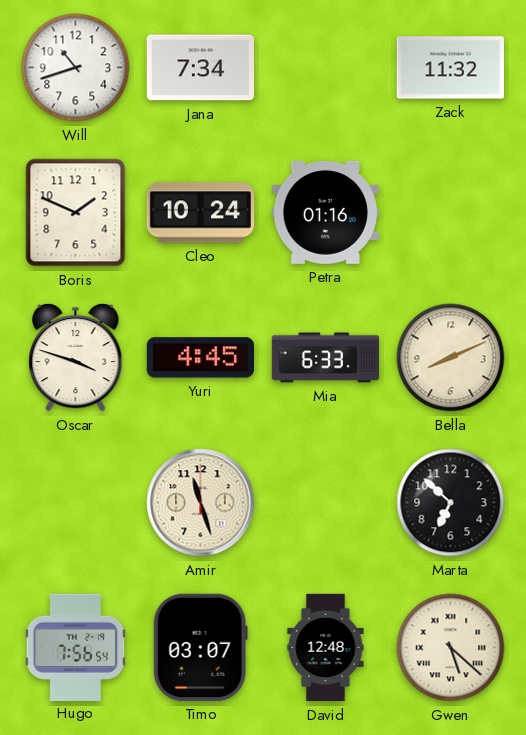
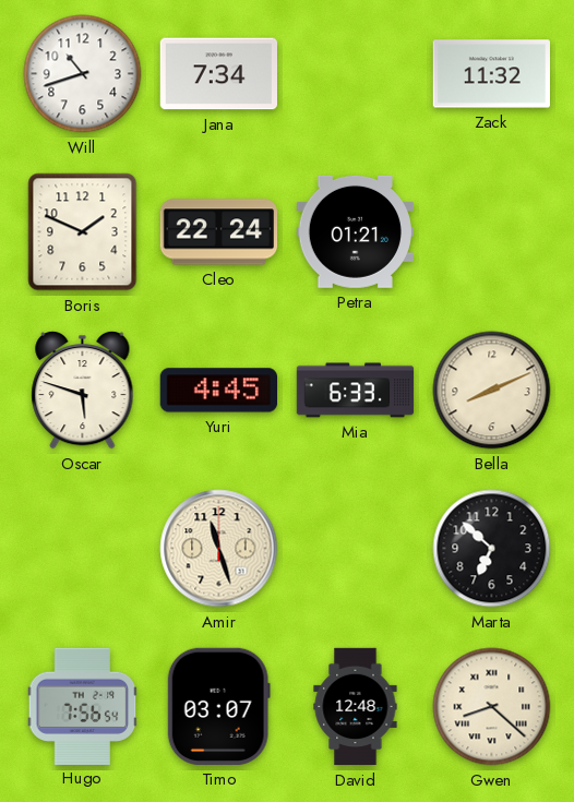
Cleo: 10:24 -> 22:24 (219, 232)
Petra: 01:16 -> 01:21 (355, 231)
Oscar: 3:48 -> 5:48 (83, 390)
Gwen: 5:22 -> 8:22 (492, 707)
